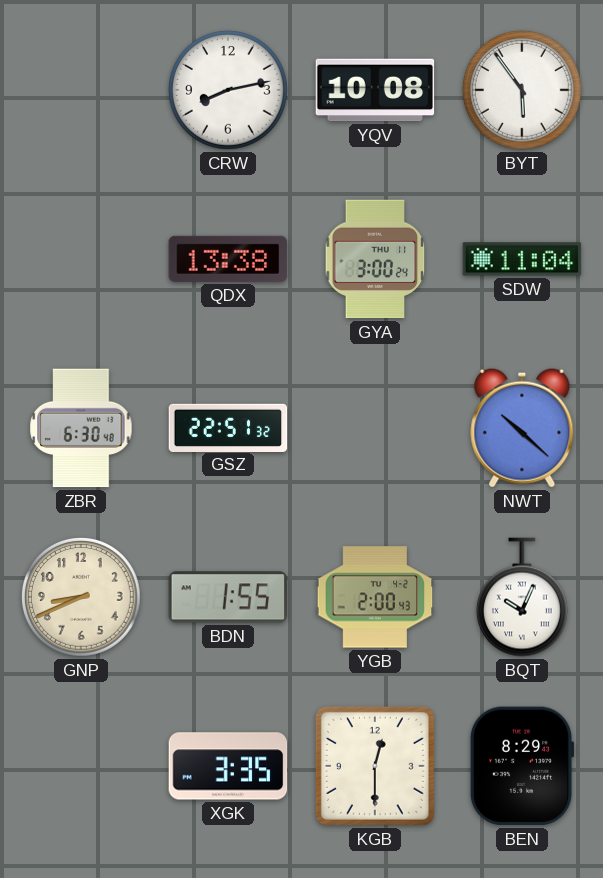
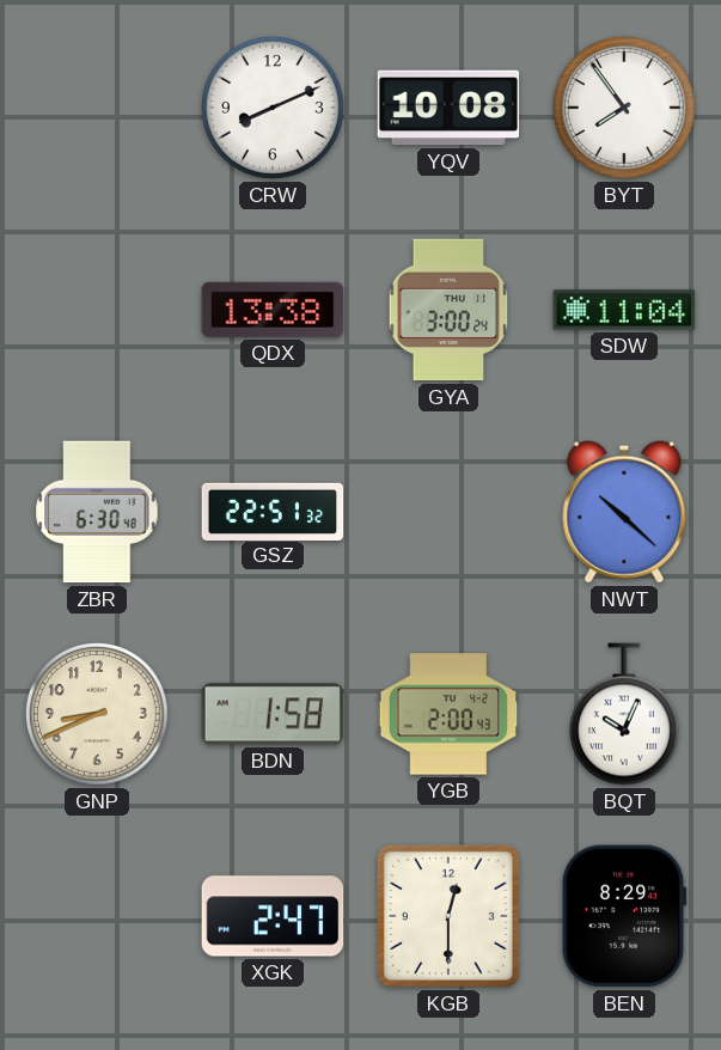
CRW: 8:13 -> 8:11 (274, 109)
BYT: 5:54 -> 7:54 (625, 109)
BDN: 1:55 -> 1:58 (273, 714)
XGK: 3:35 -> 2:47 (273, 916)
